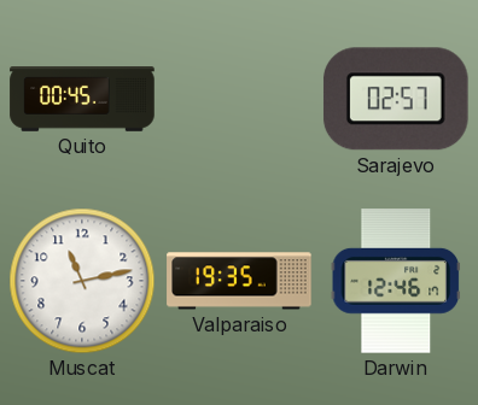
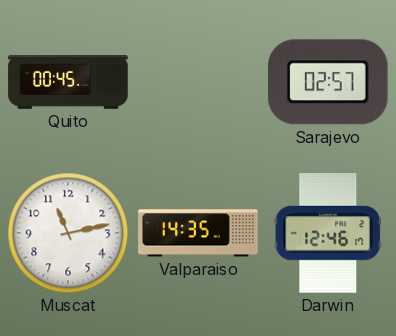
Valparaiso: 19:35 -> 14:35 (198, 233)
